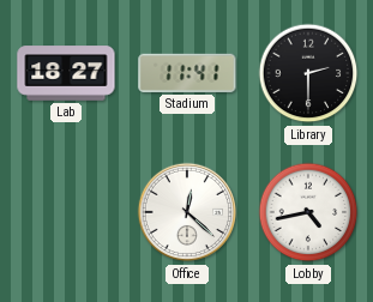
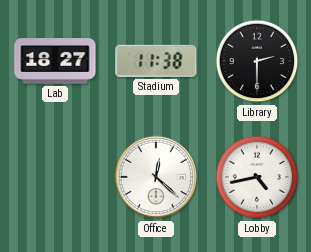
Stadium: 11:41 -> 11:38 (156, 61)
